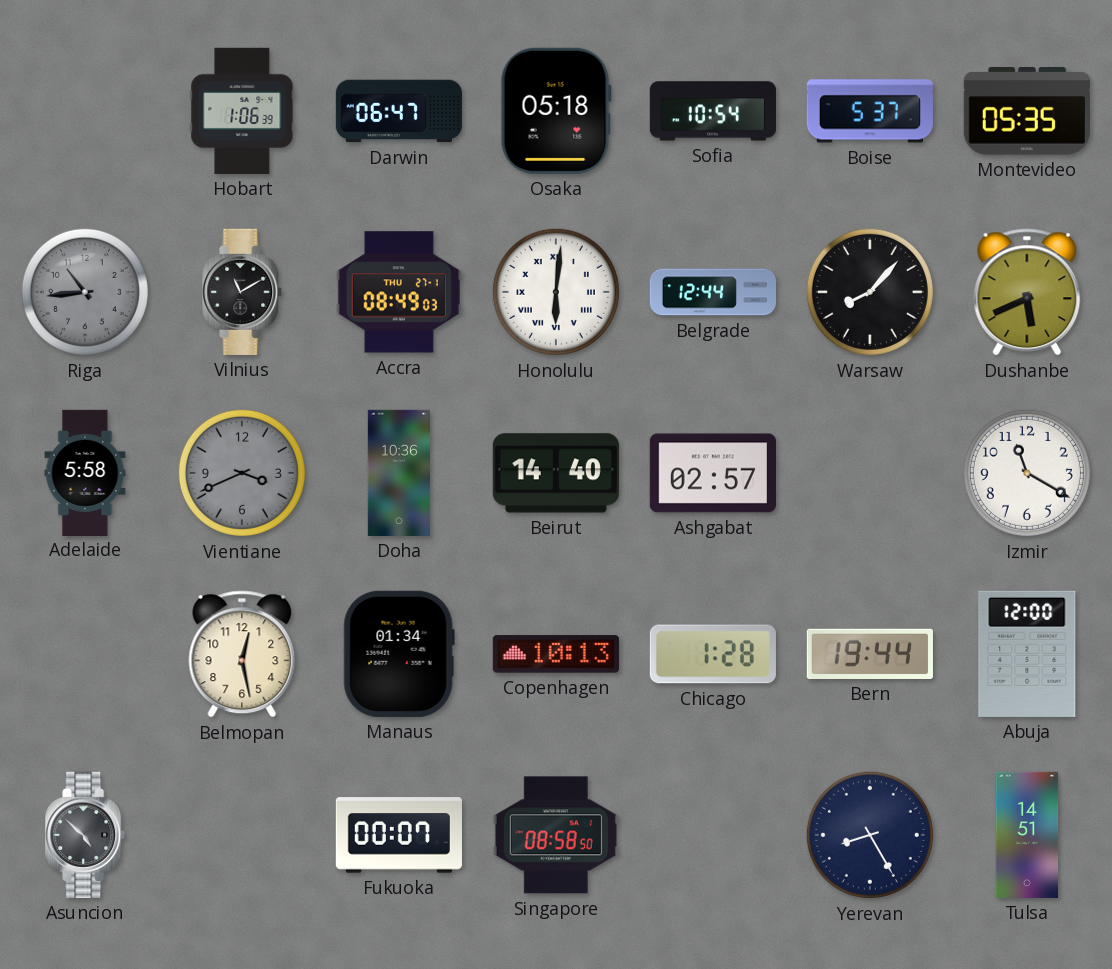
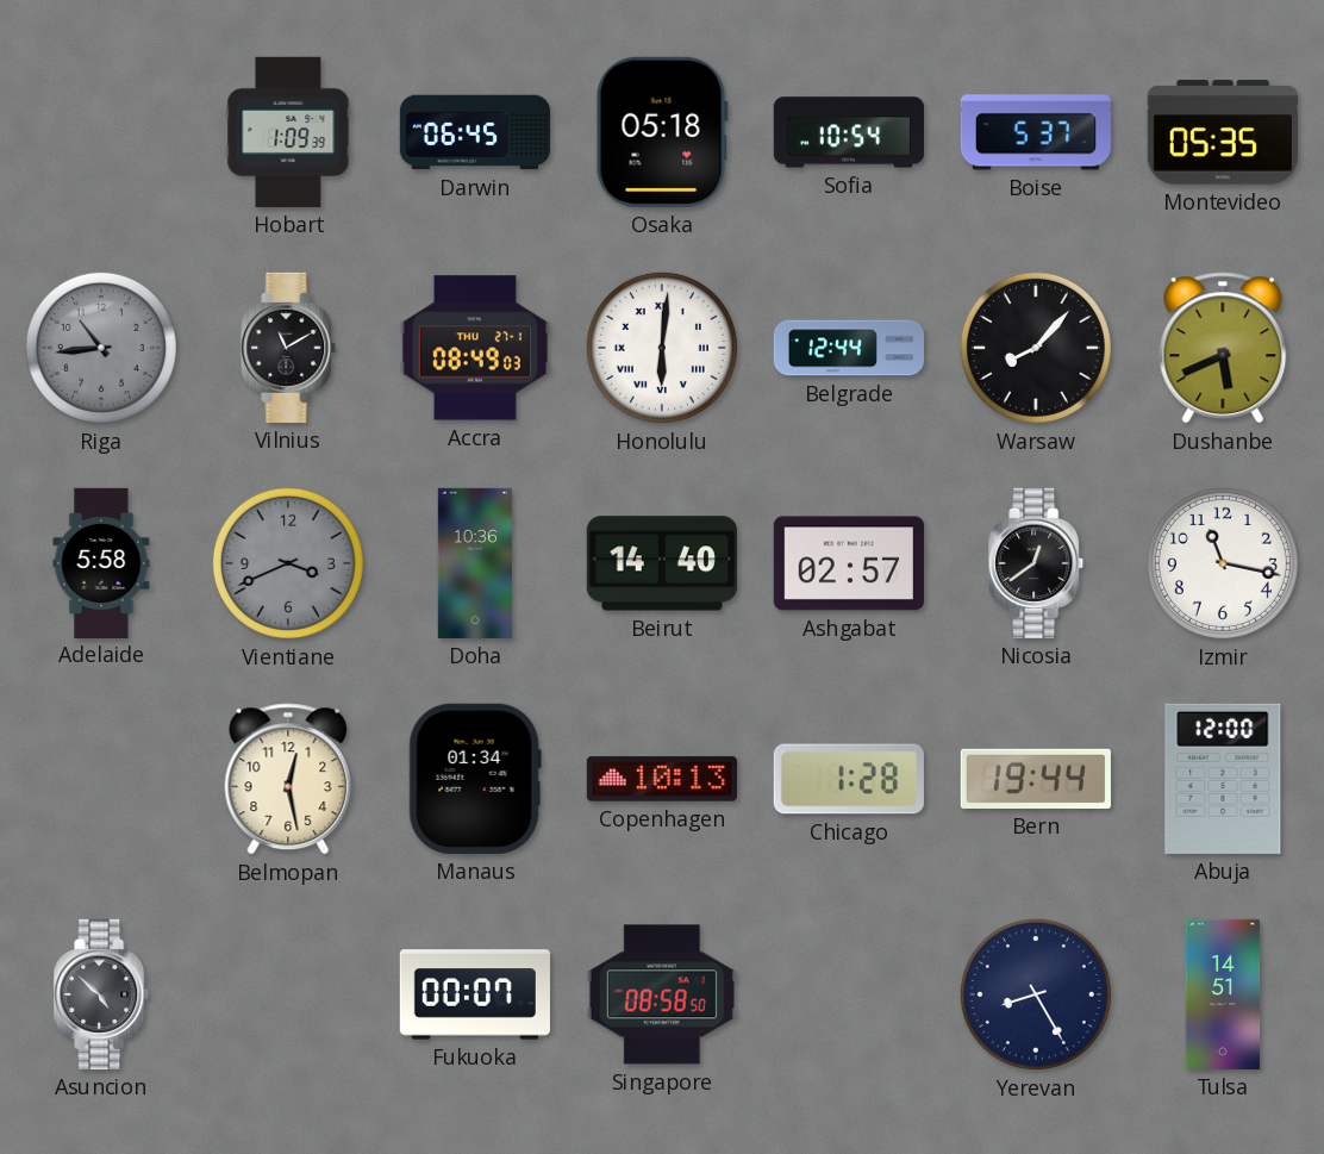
Hobart: 1:06 -> 1:09 (288, 132)
Darwin: 06:47 -> 06:45 (474, 132)
Nicosia: none -> 12:39 (1037, 563)
Izmir: 11:20 -> 11:17 (1223, 563)
